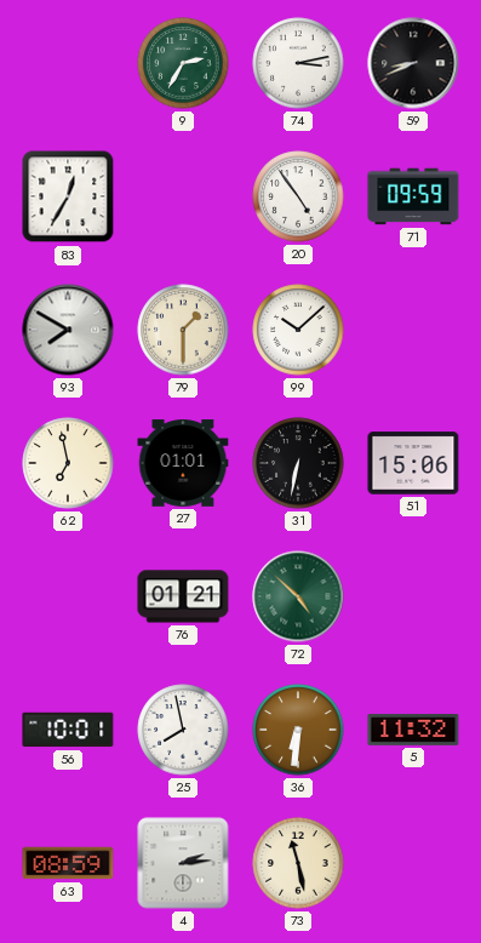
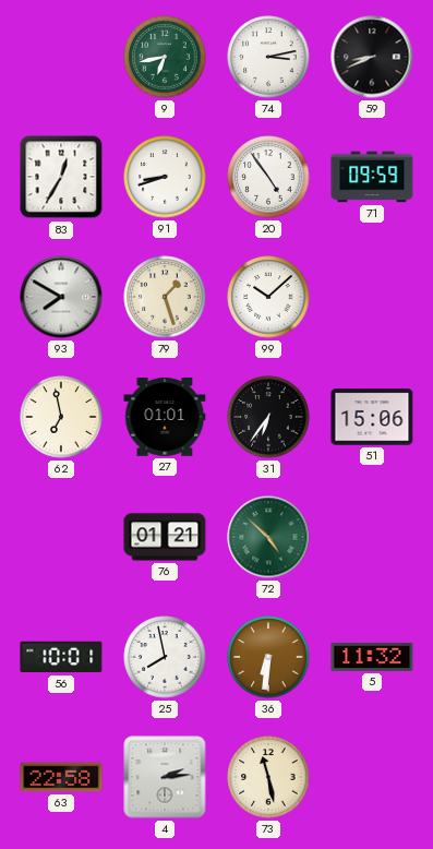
9: 2:35 -> 6:43 (165, 57)
91: none -> 8:42 (165, 177)
79: 1:30 -> 1:27 (165, 297)
31: 6:32 -> 6:36 (268, 417)
63: 08:59 -> 22:58 (61, 777)
